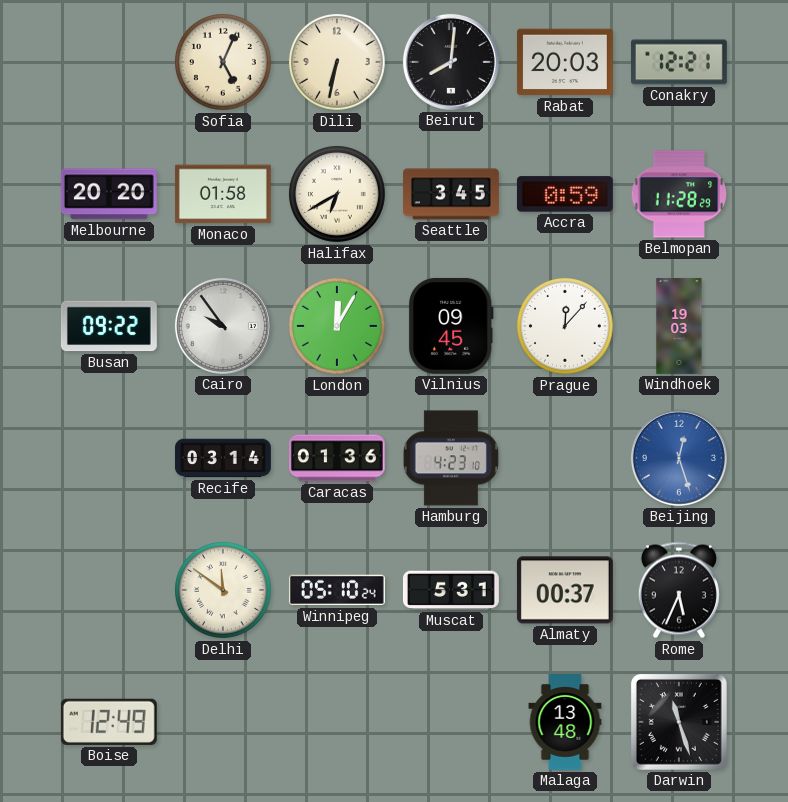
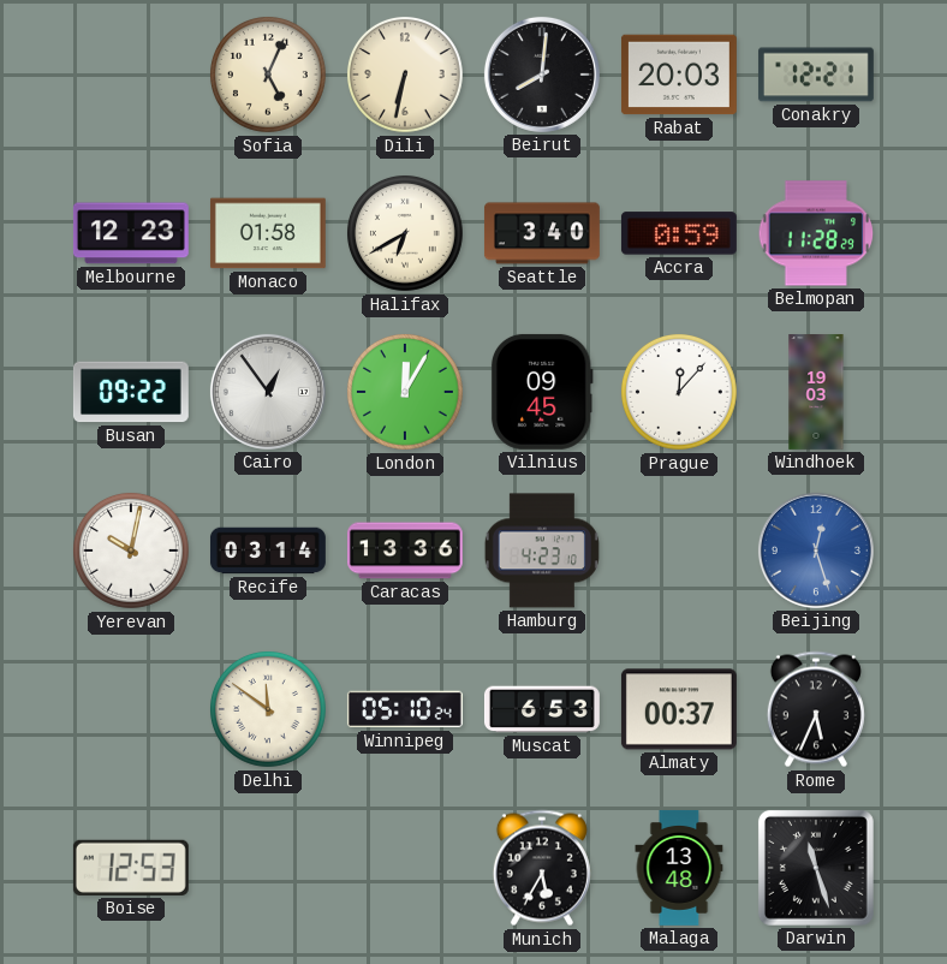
Melbourne: 20:20 -> 12:23 (131, 233)
Seattle: 3:45 -> 3:40 (542, 233)
Cairo: 9:54 -> 12:54 (268, 392)
Yerevan: none -> 10:02 (131, 551)
Caracas: 01:36 -> 13:36 (405, 551)
Muscat: 5:31 -> 6:53 (542, 709)
Boise: 12:49 -> 12:53 (131, 868)
Munich: none -> 5:35 (542, 868)
